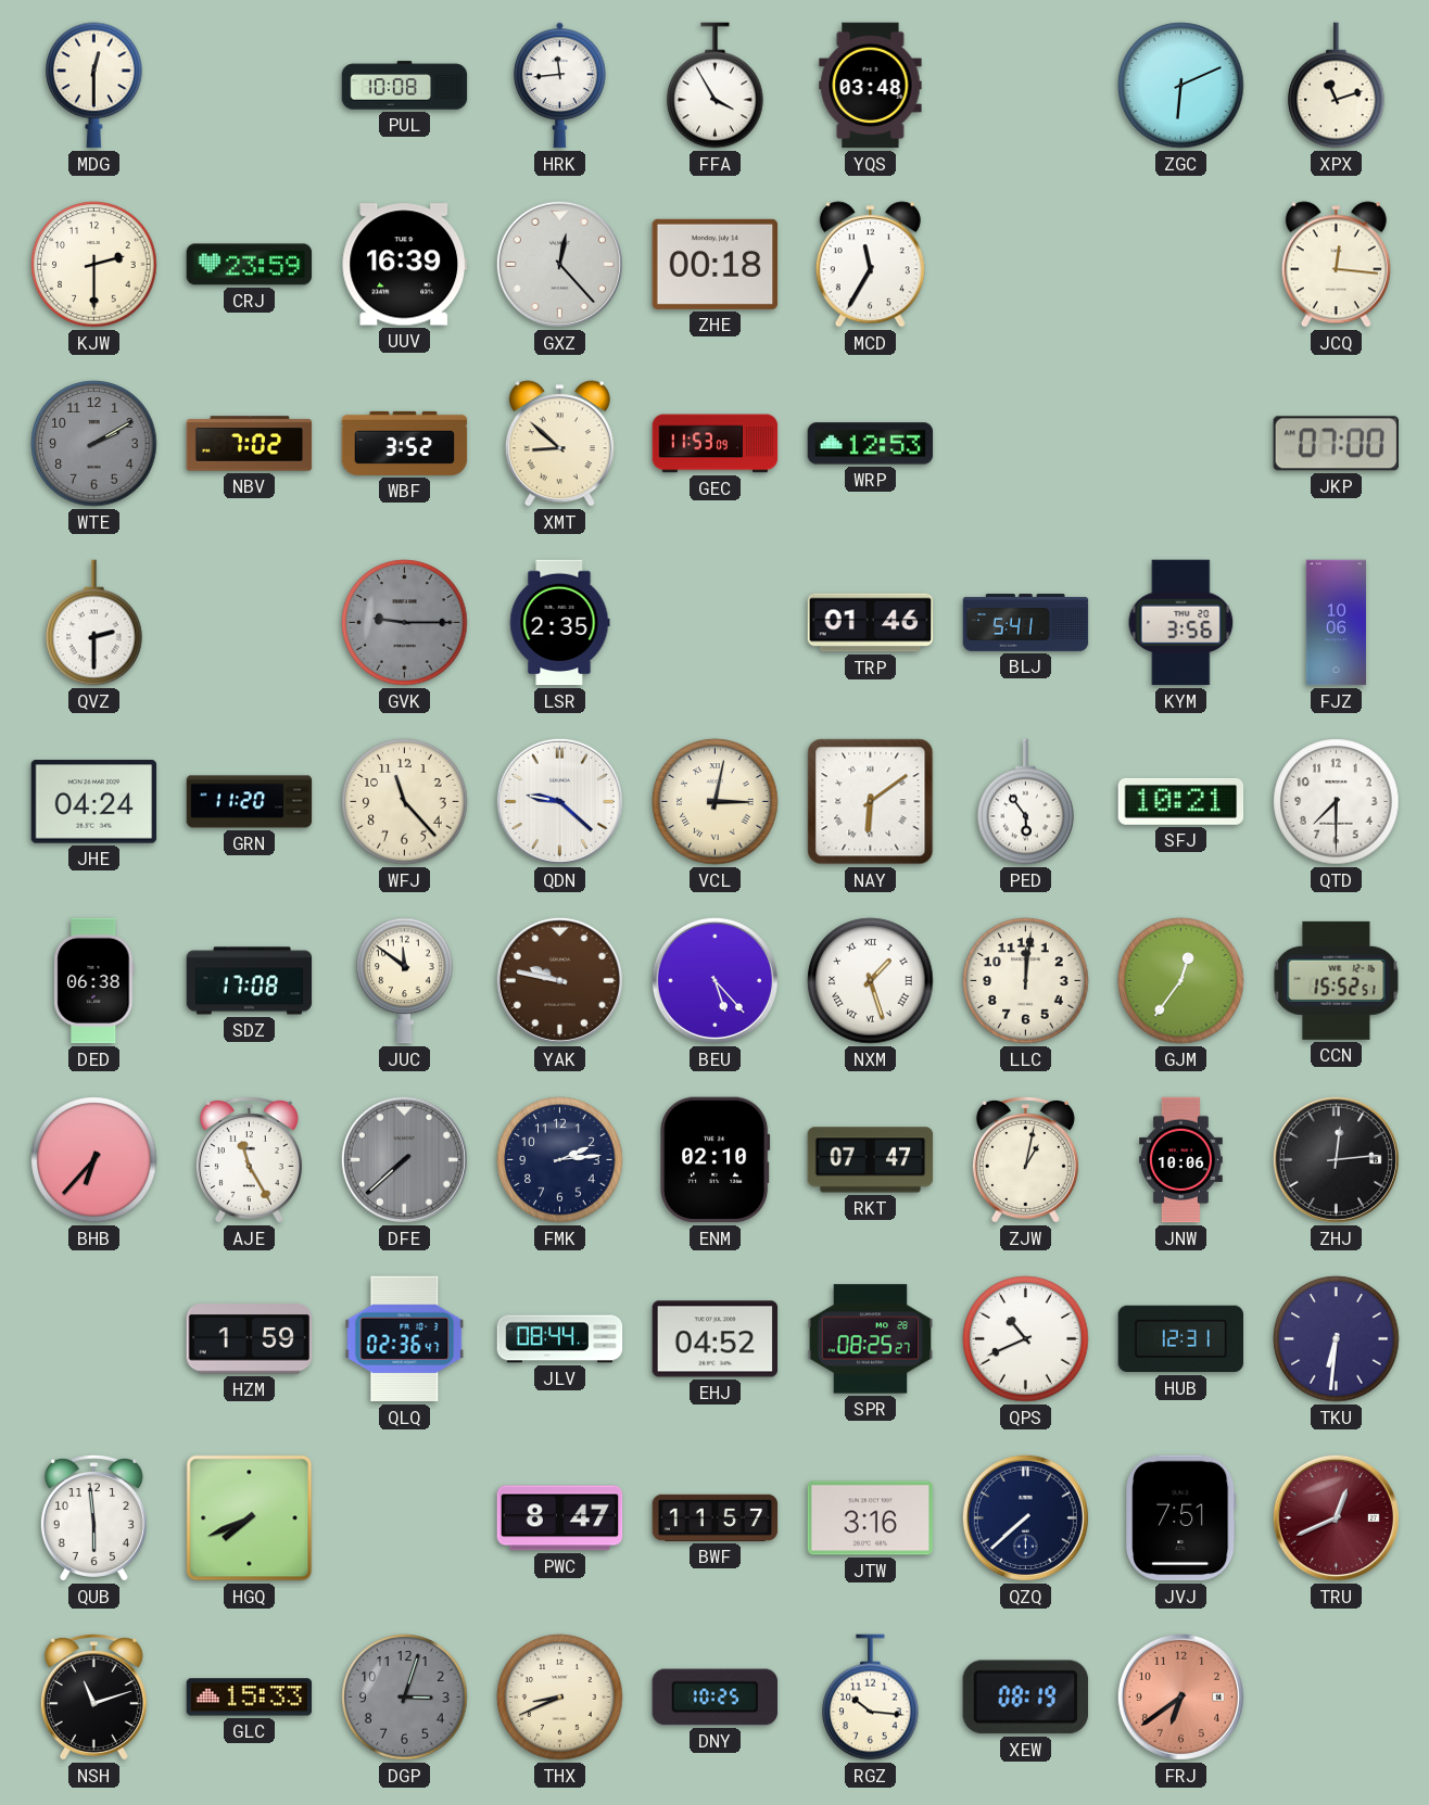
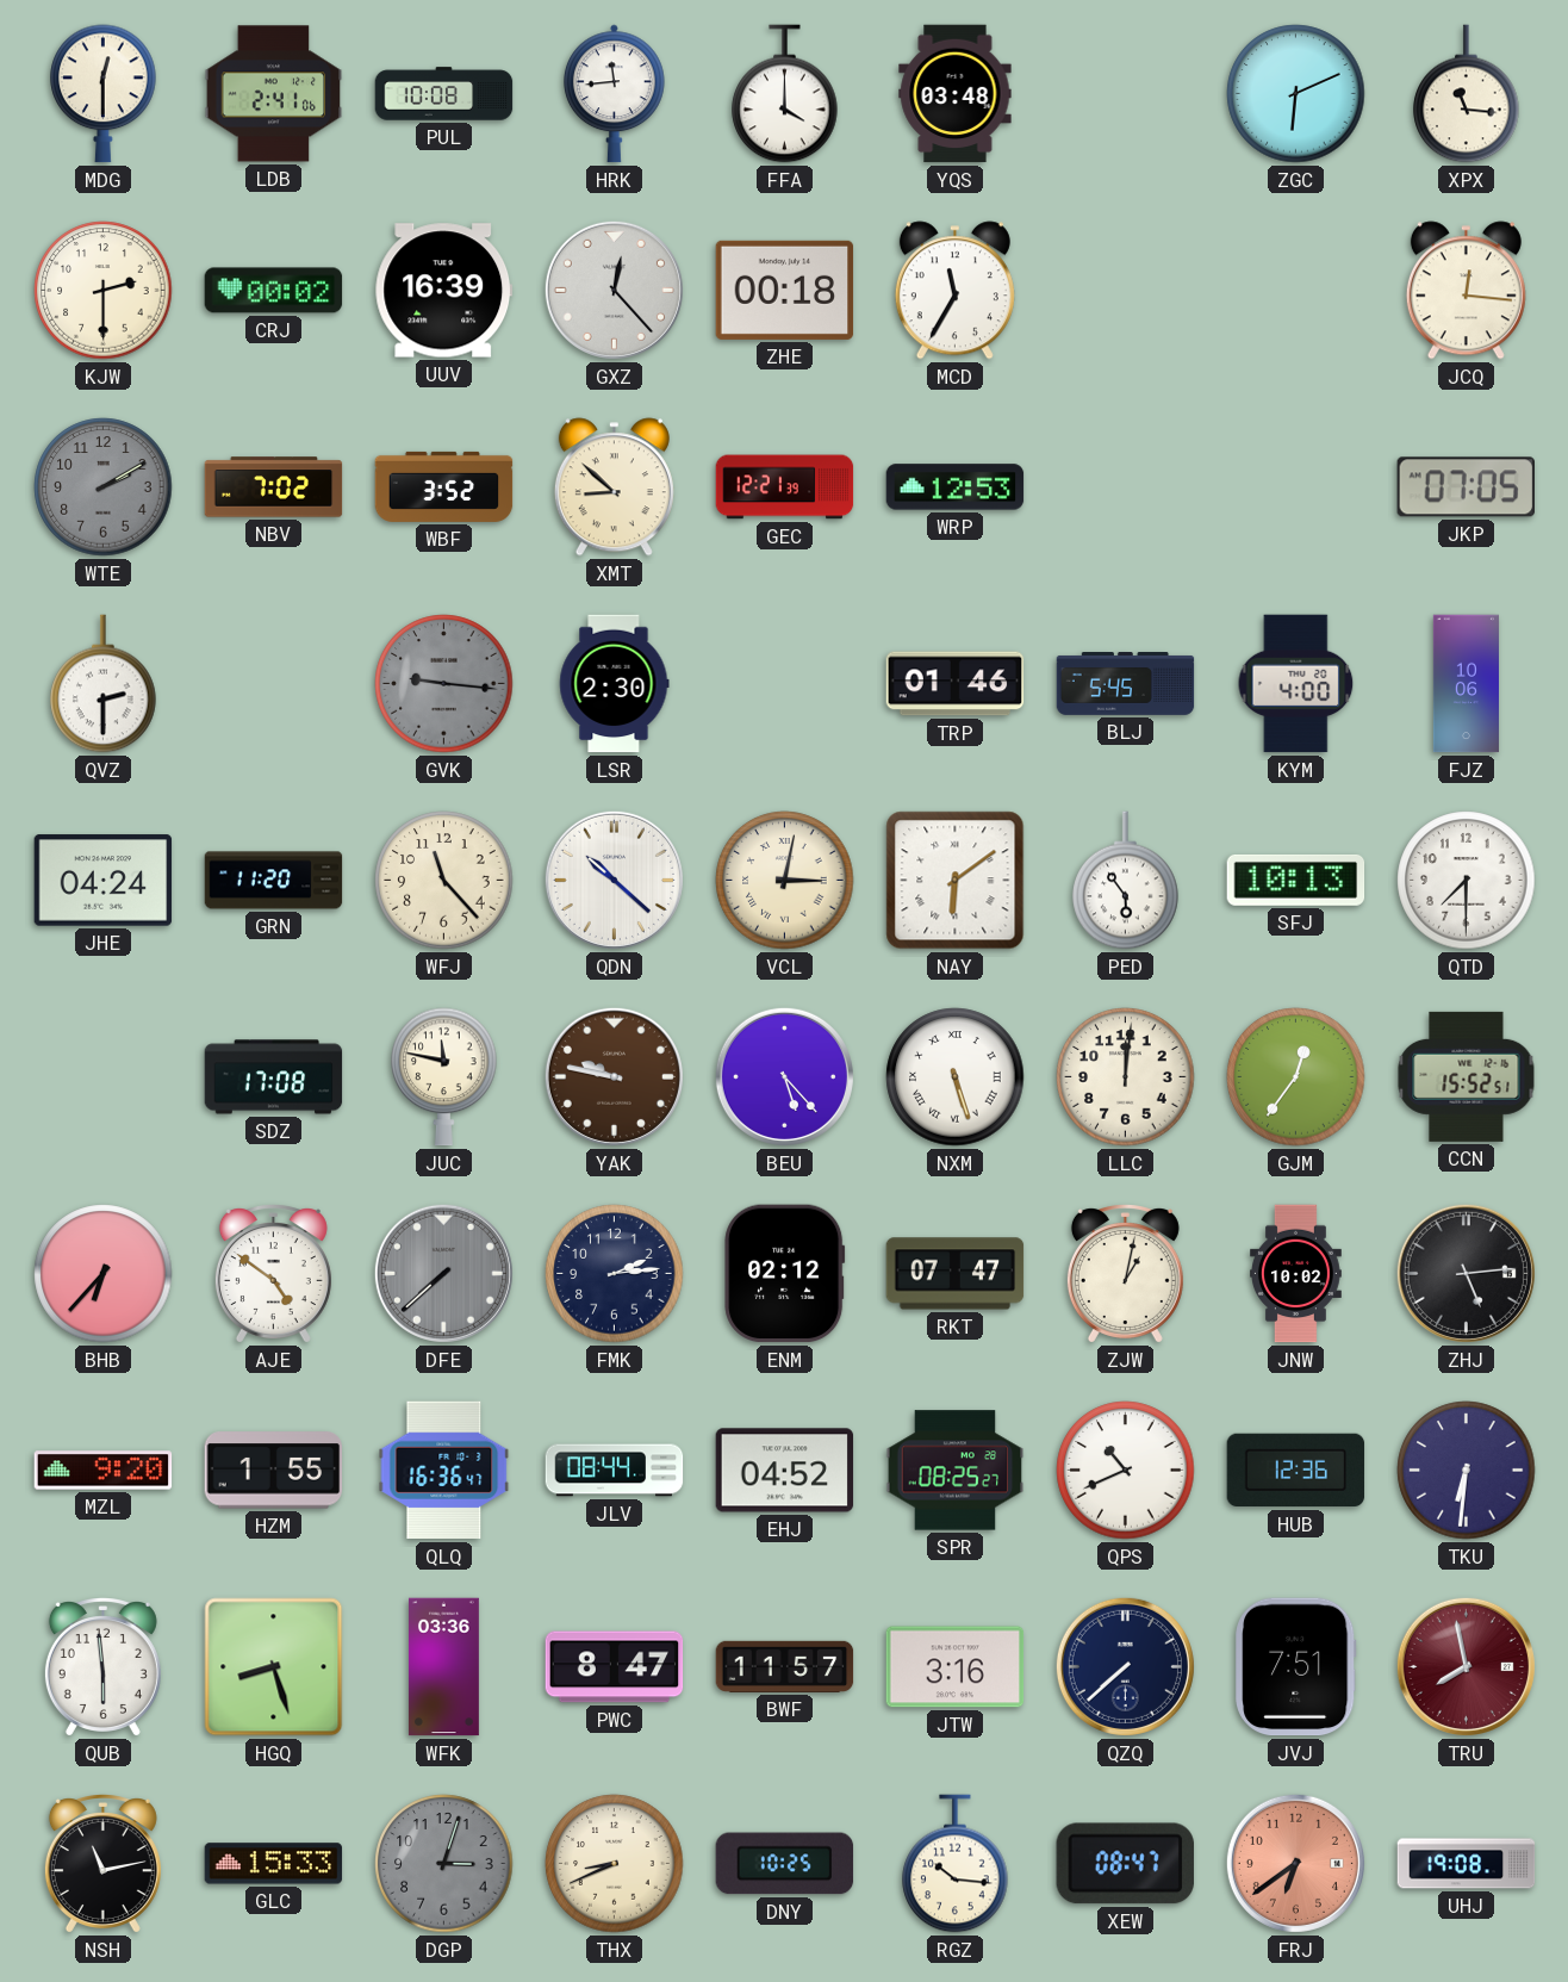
LDB: none -> 2:41 (274, 94)
FFA: 3:55 -> 4:00 (785, 94)
XPX: 11:12 -> 11:16 (1467, 94)
CRJ: 23:59 -> 00:02 (274, 291)
GEC: 11:53 -> 12:21 (785, 487)
JKP: 07:00 -> 07:05 (1466, 487)
GVK: 9:15 -> 9:16 (444, 684)
LSR: 2:35 -> 2:30 (615, 684)
BLJ: 5:41 -> 5:45 (1126, 684)
KYM: 3:56 -> 4:00 (1296, 684)
QDN: 9:22 -> 10:22 (614, 880)
SFJ: 10:21 -> 10:13 (1296, 880)
DED: 06:38 -> none (94, 981)
JUC: 11:51 -> 11:47 (444, 1077)
NXM: 1:27 -> 5:27 (956, 1077)
AJE: 11:25 -> 4:51 (273, 1274)
ENM: 02:10 -> 02:12 (785, 1274)
JNW: 10:06 -> 10:02 (1296, 1274)
ZHJ: 12:14 -> 5:14 (1466, 1273)
MZL: none -> 9:20 (104, 1471)
HZM: 1:59 -> 1:55 (274, 1471)
QLQ: 02:36 -> 16:36 (444, 1471)
HUB: 12:31 -> 12:36 (1296, 1471)
HGQ: 7:41 -> 8:27 (274, 1667)
WFK: none -> 03:36 (443, 1667)
TRU: 12:41 -> 7:58 (1466, 1666)
NSH: 11:12 -> 11:13 (102, 1864)
XEW: 08:19 -> 08:47 (1125, 1864)
UHJ: none -> 19:08 (1467, 1864)
